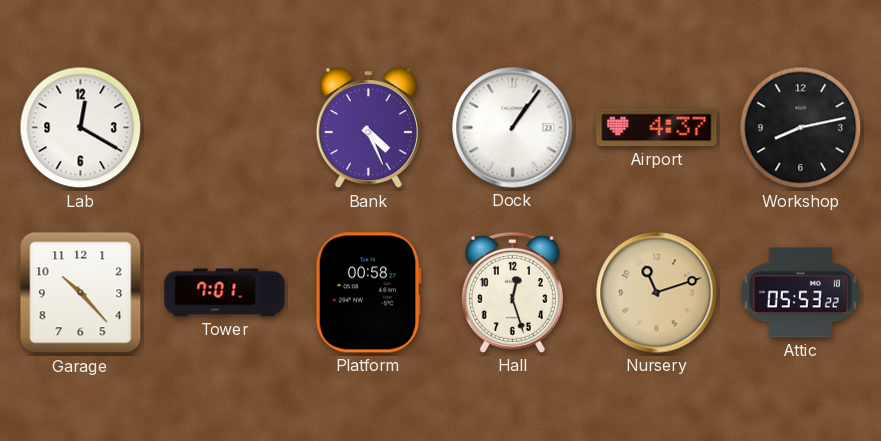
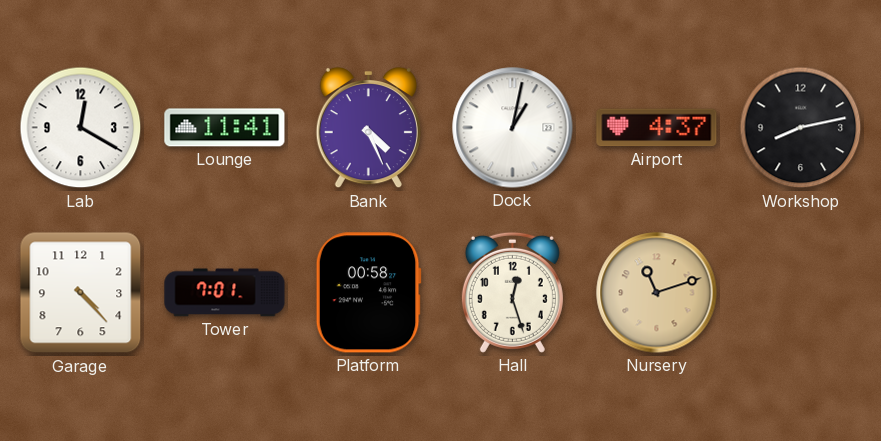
Lounge: none -> 11:41 (225, 128)
Dock: 1:06 -> 1:02 (513, 128)
Garage: 10:23 -> 4:23 (81, 293)
Attic: 05:53 -> none (800, 293)
